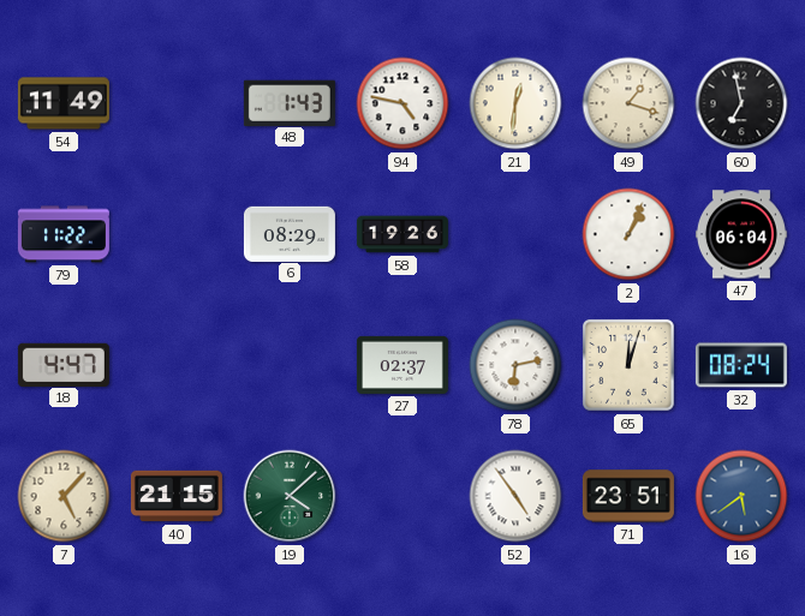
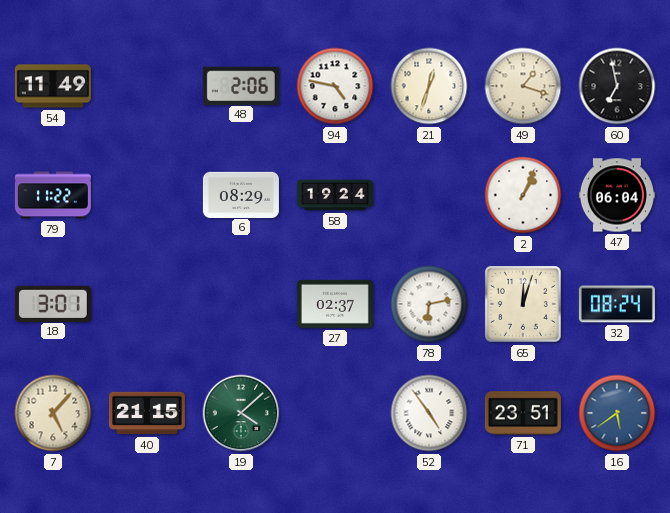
48: 1:43 -> 2:06 (241, 85)
21: 12:31 -> 12:33 (429, 86)
58: 19:26 -> 19:24 (335, 195)
18: 4:47 -> 3:01 (53, 303)
